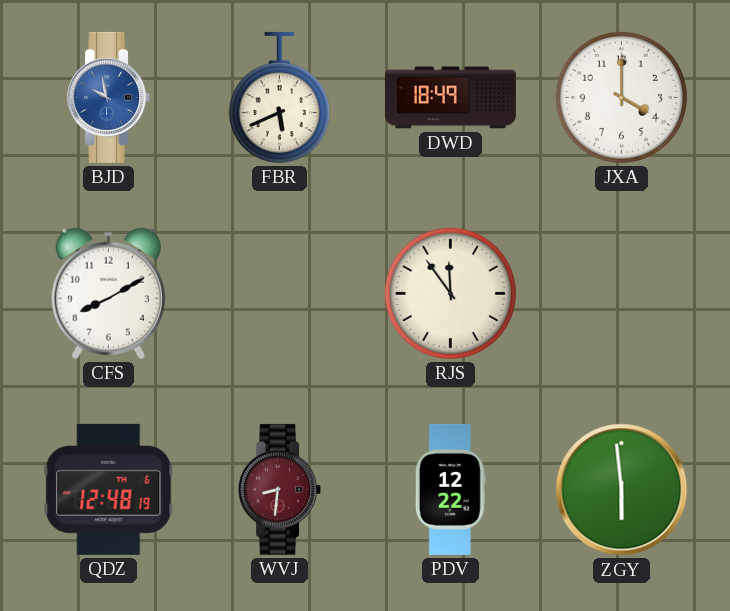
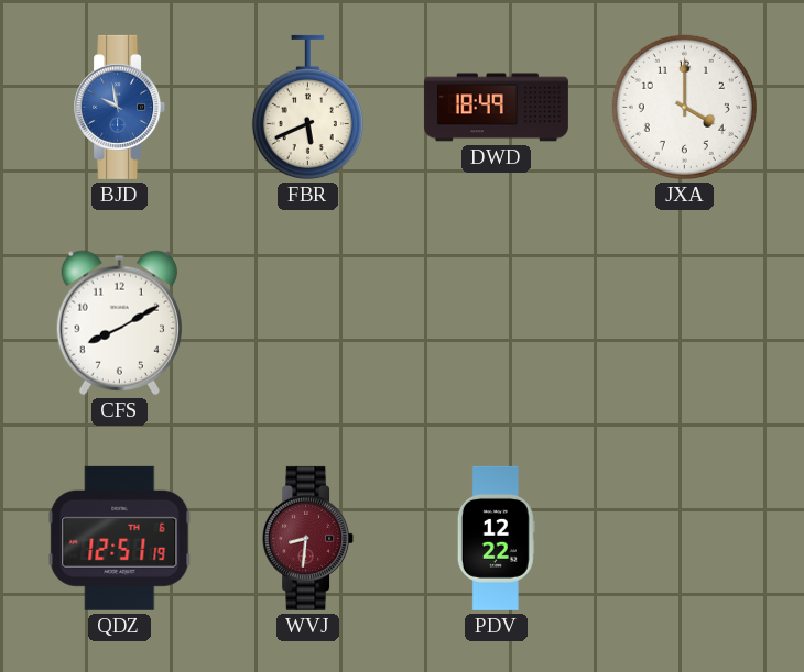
RJS: 11:54 -> none (450, 293)
QDZ: 12:48 -> 12:51 (120, 538)
ZGY: 5:59 -> none (622, 490)
